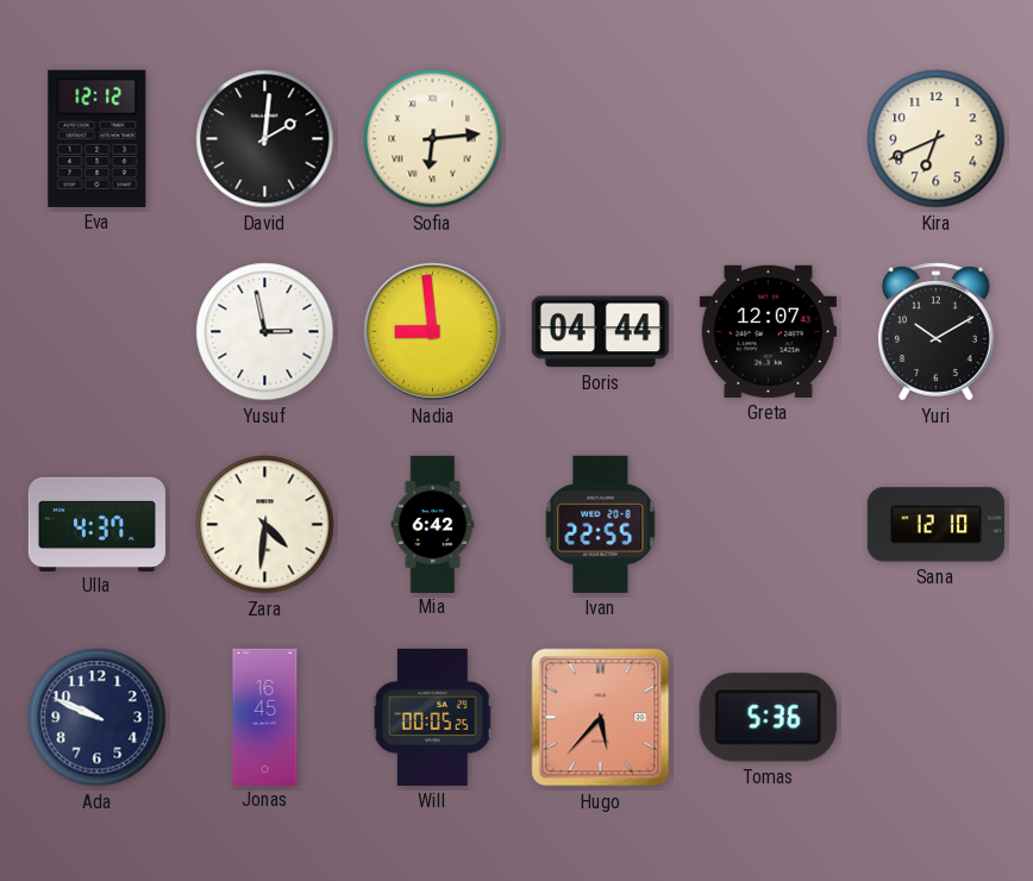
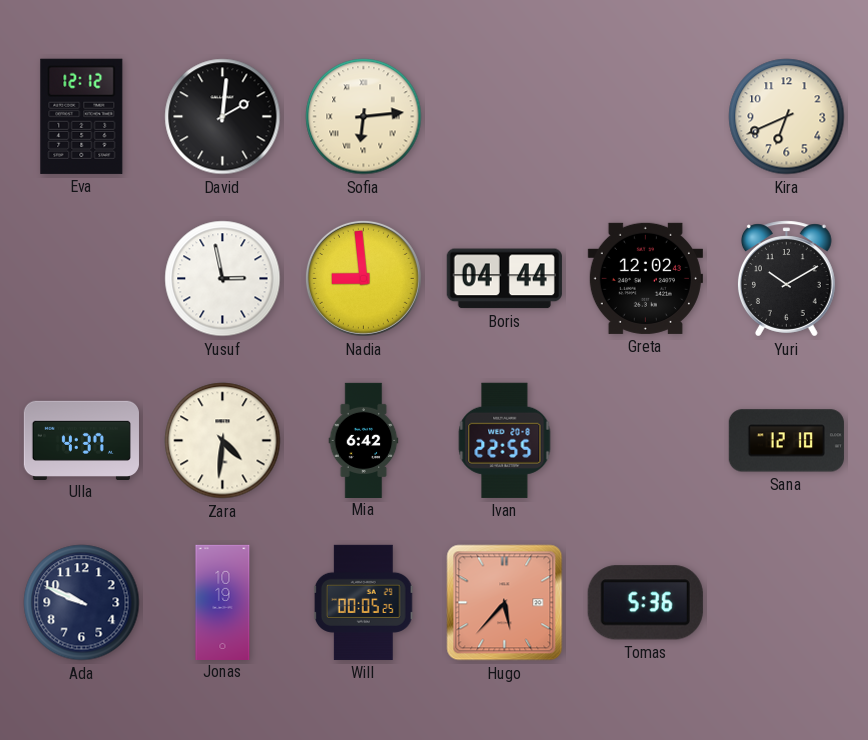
Greta: 12:07 -> 12:02 (645, 278)
Jonas: 16:45 -> 10:19 (223, 602)
